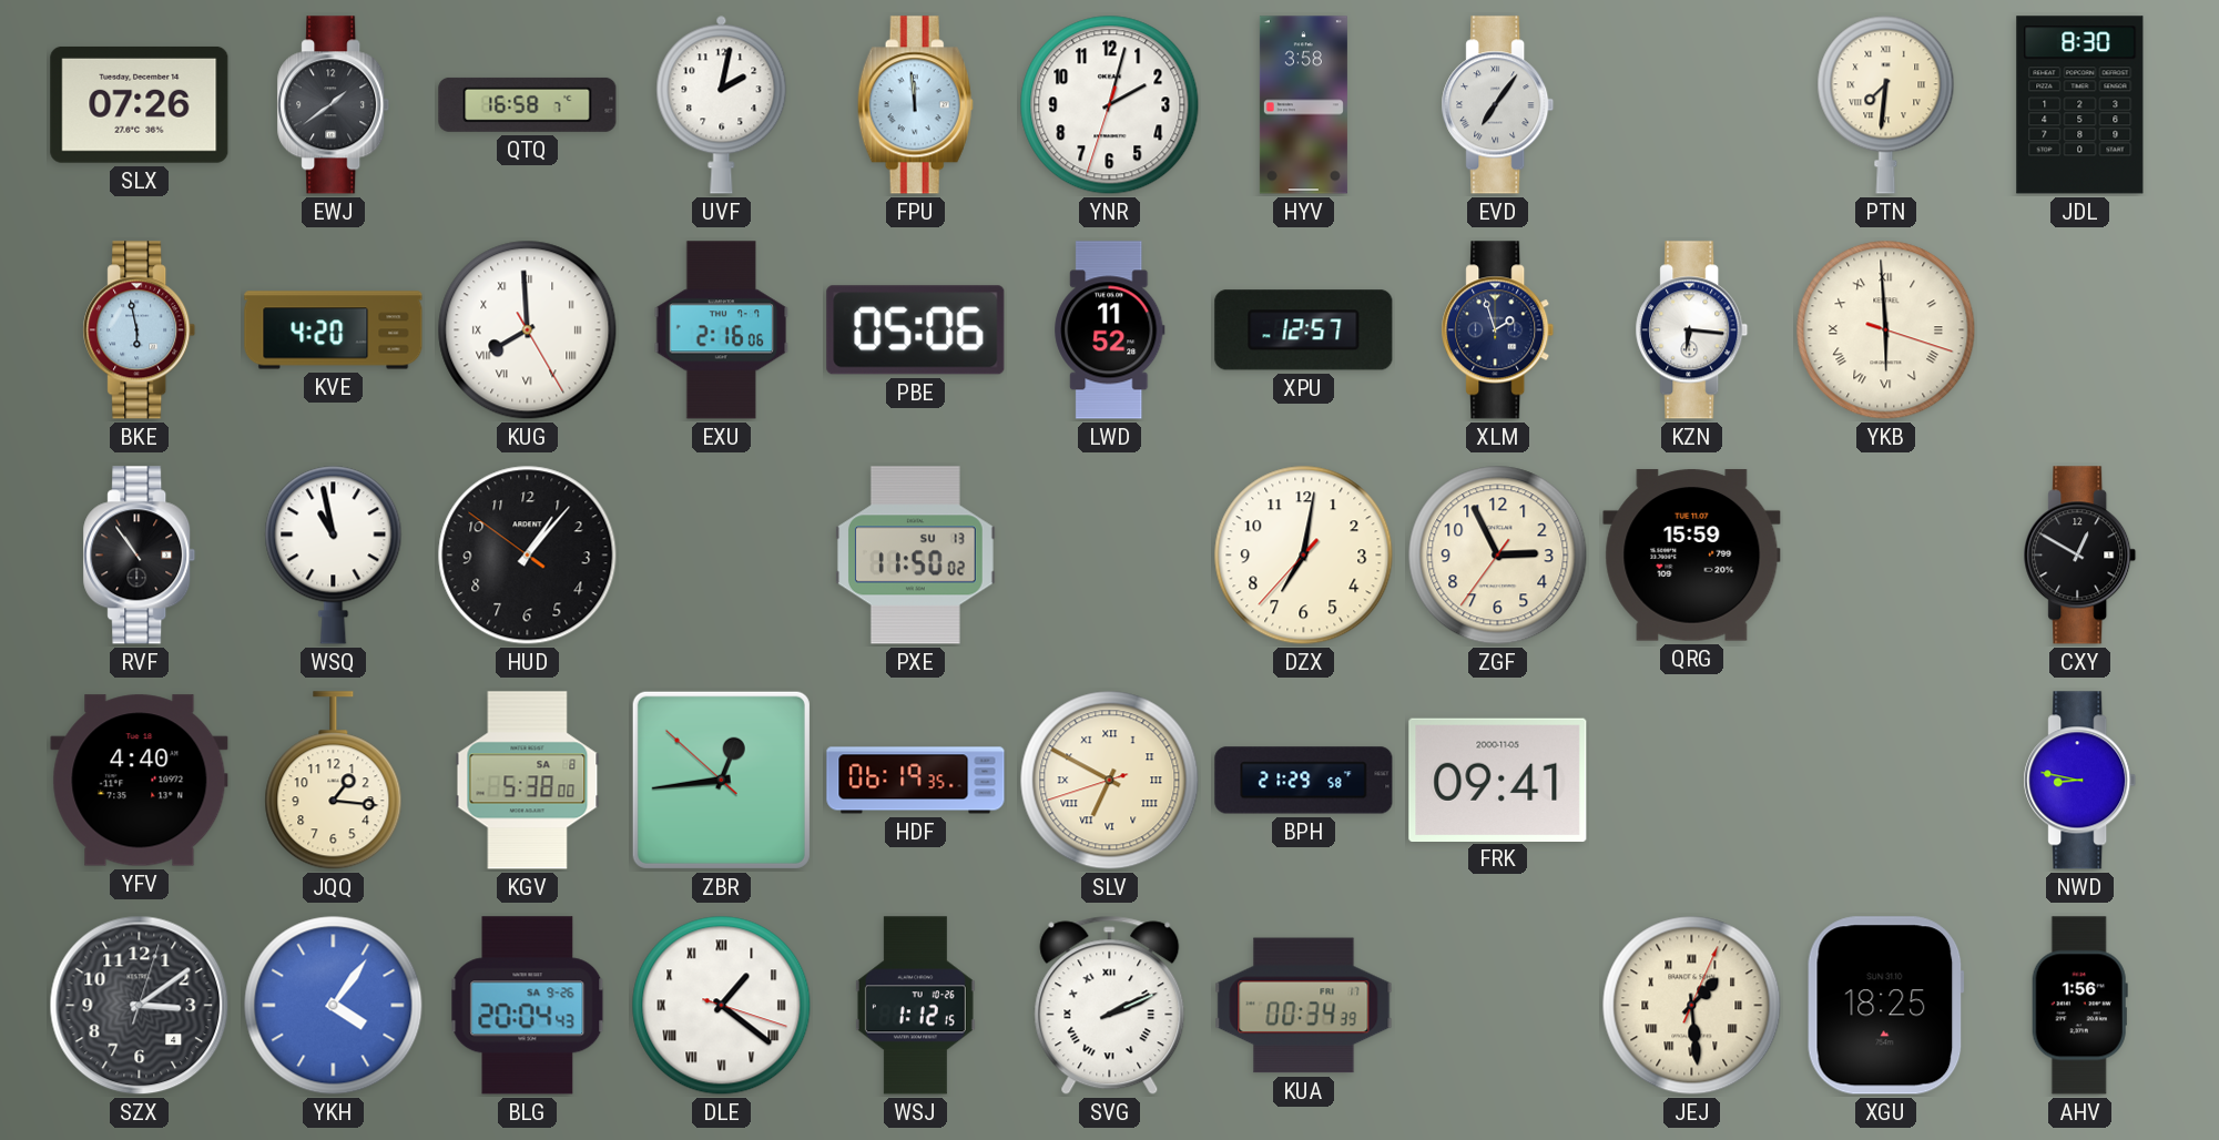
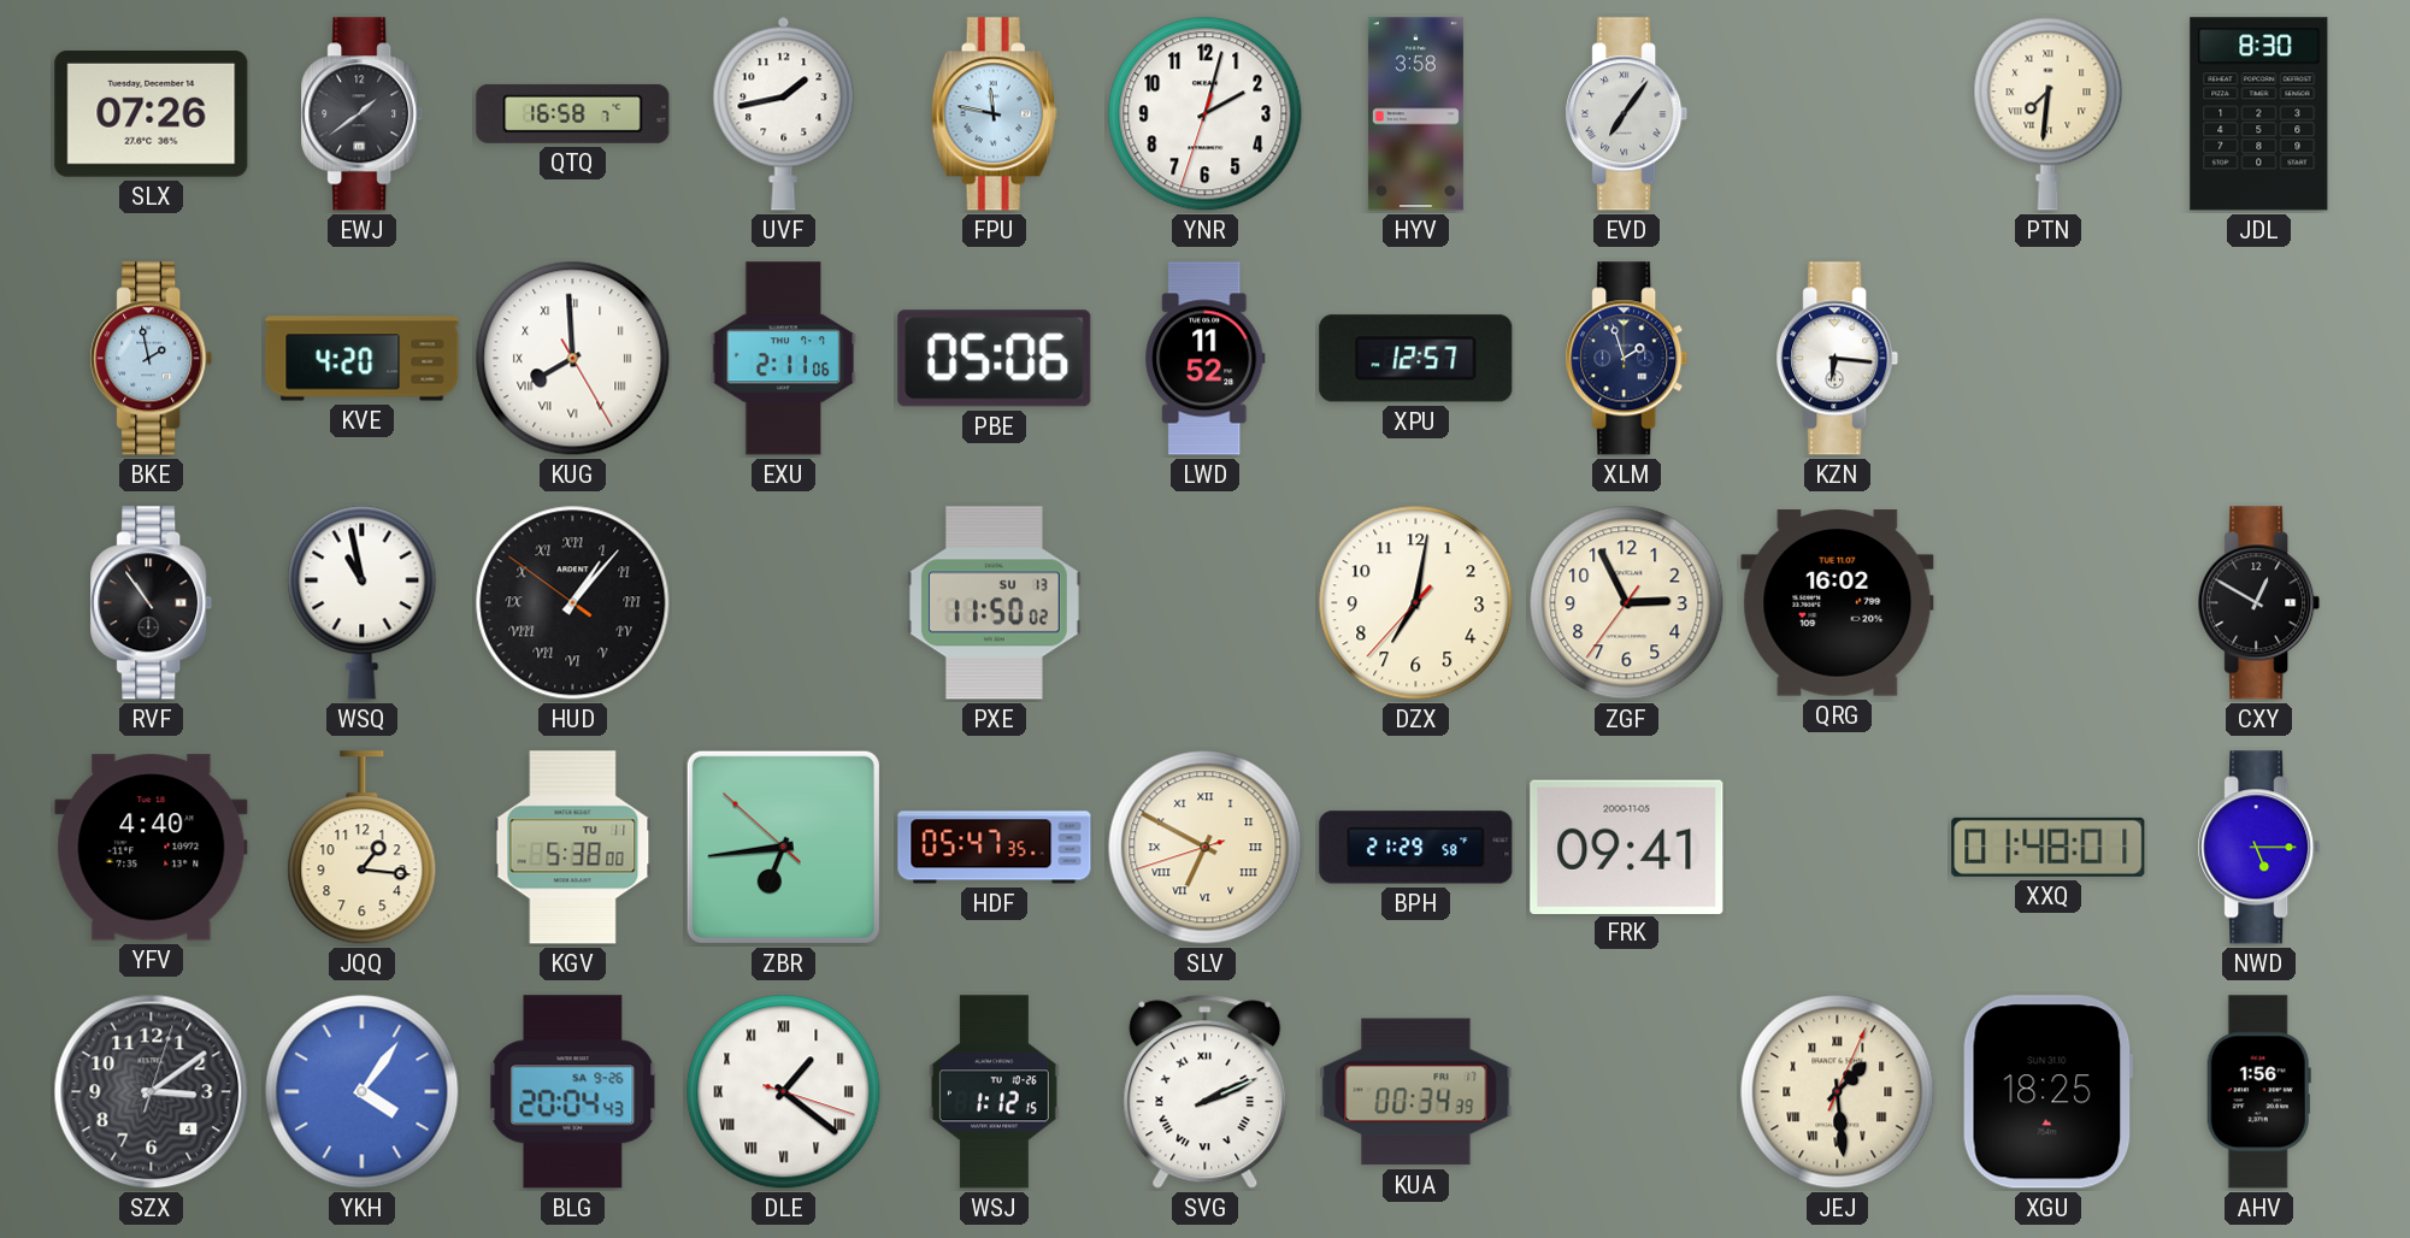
UVF: 2:02 -> 1:43 (784, 113)
FPU: 11:59 -> 11:47 (994, 114)
BKE: 5:58 -> 1:58 (152, 359)
EXU: 2:16 -> 2:11 (784, 359)
YKB: 5:59 -> none (1886, 330)
HUD numerals: Arabic -> Roman (573, 603)
QRG: 15:59 -> 16:02 (1838, 603)
KGV date: SA 8 -> TU 11 (573, 848)
ZBR: 12:43 -> 6:43 (783, 847)
HDF: 06:19 -> 05:47 (995, 848)
XXQ: none -> 01:48 (2049, 847)
NWD: 8:47 -> 5:15 (2259, 848)
